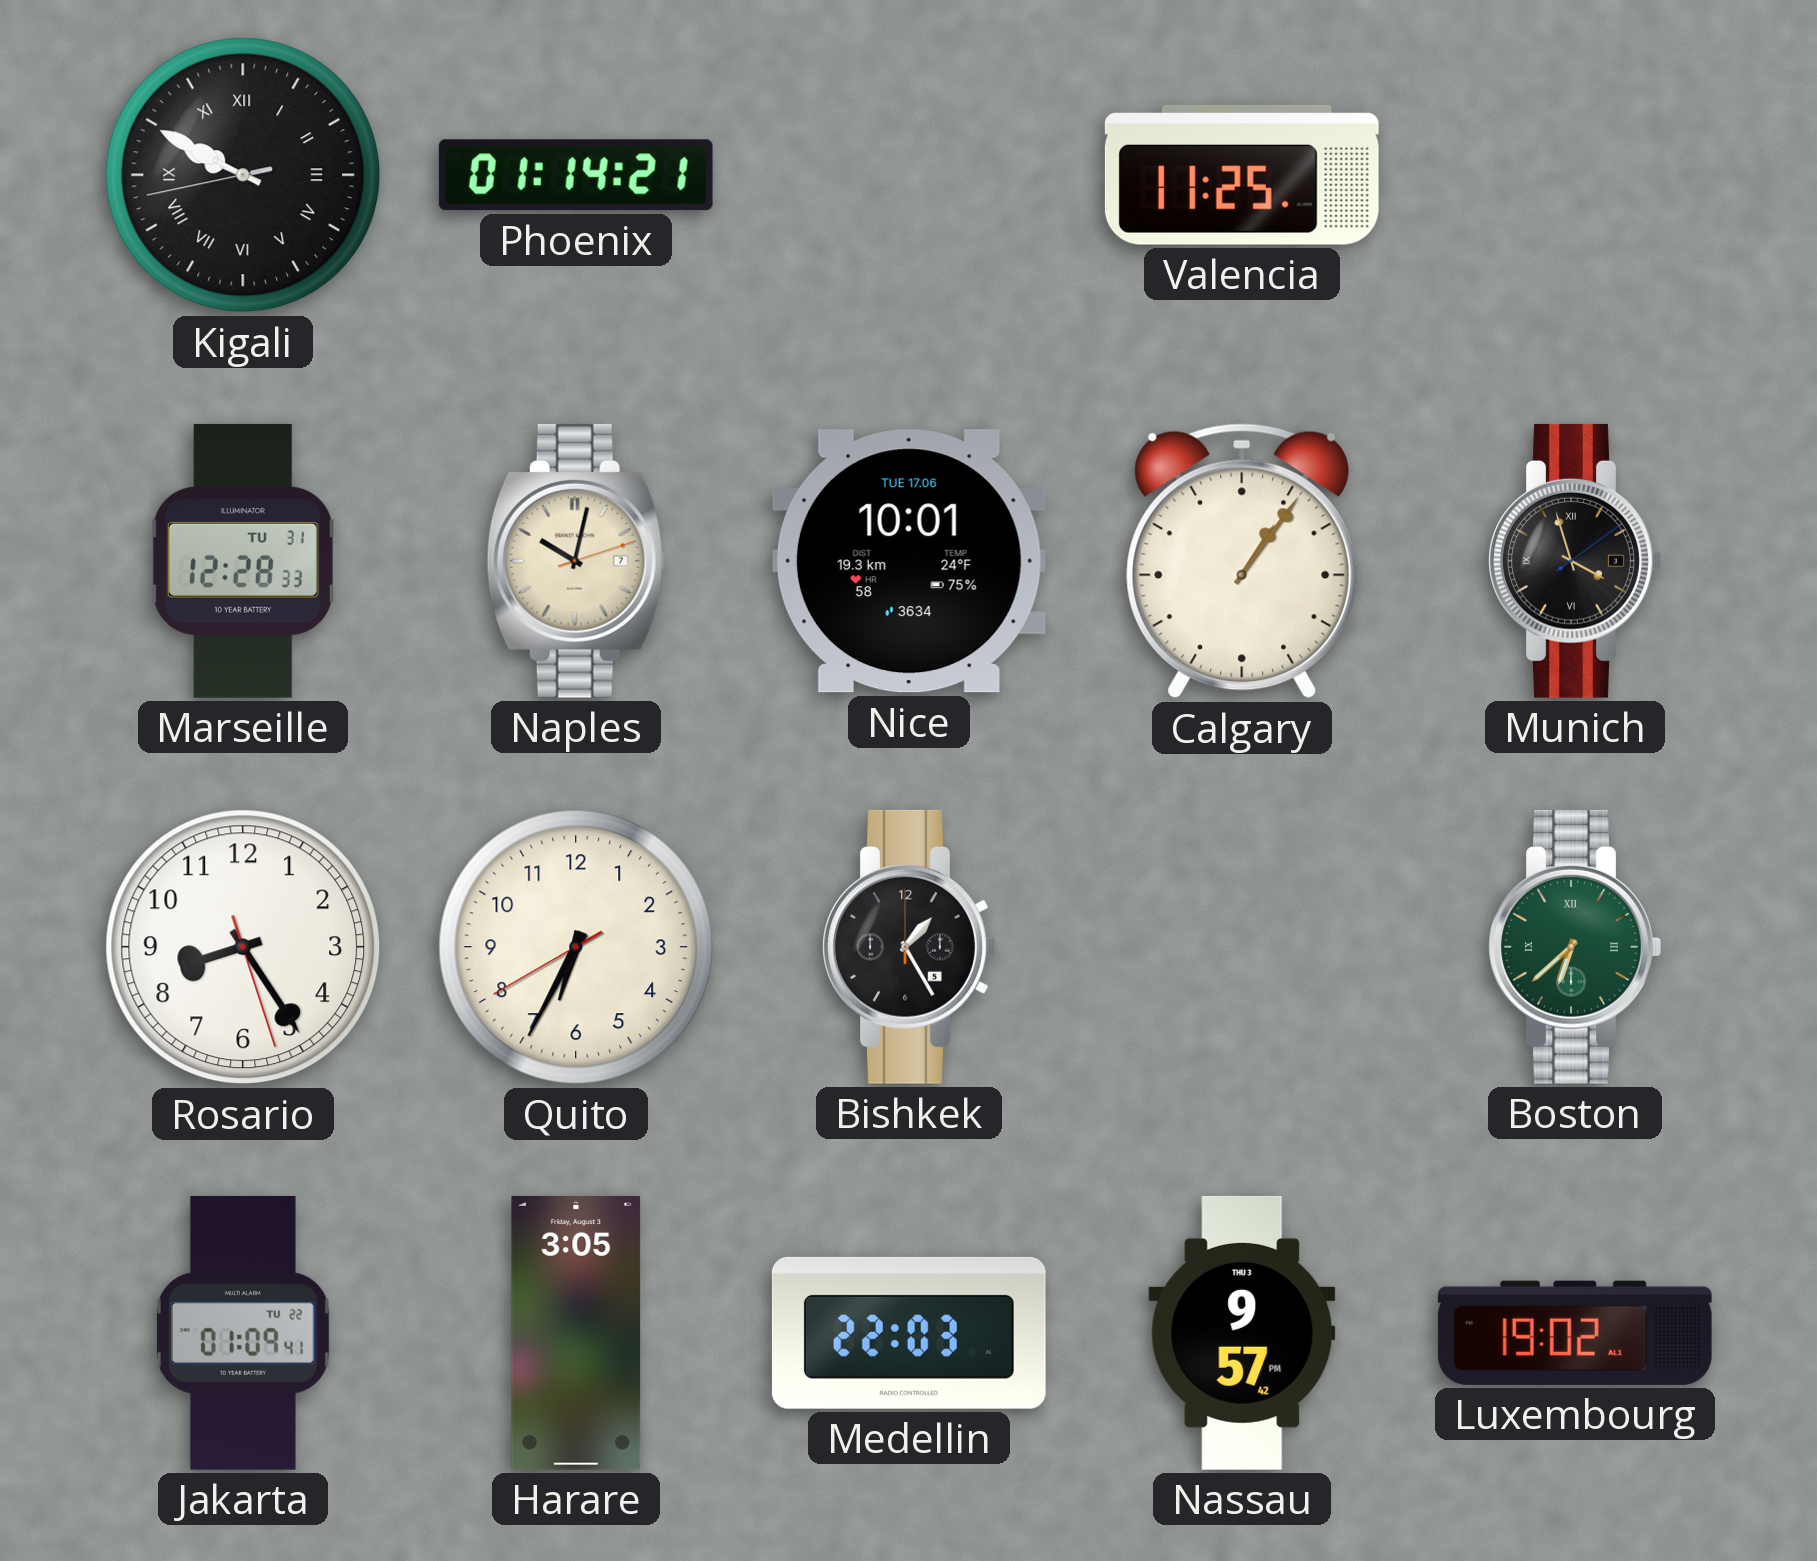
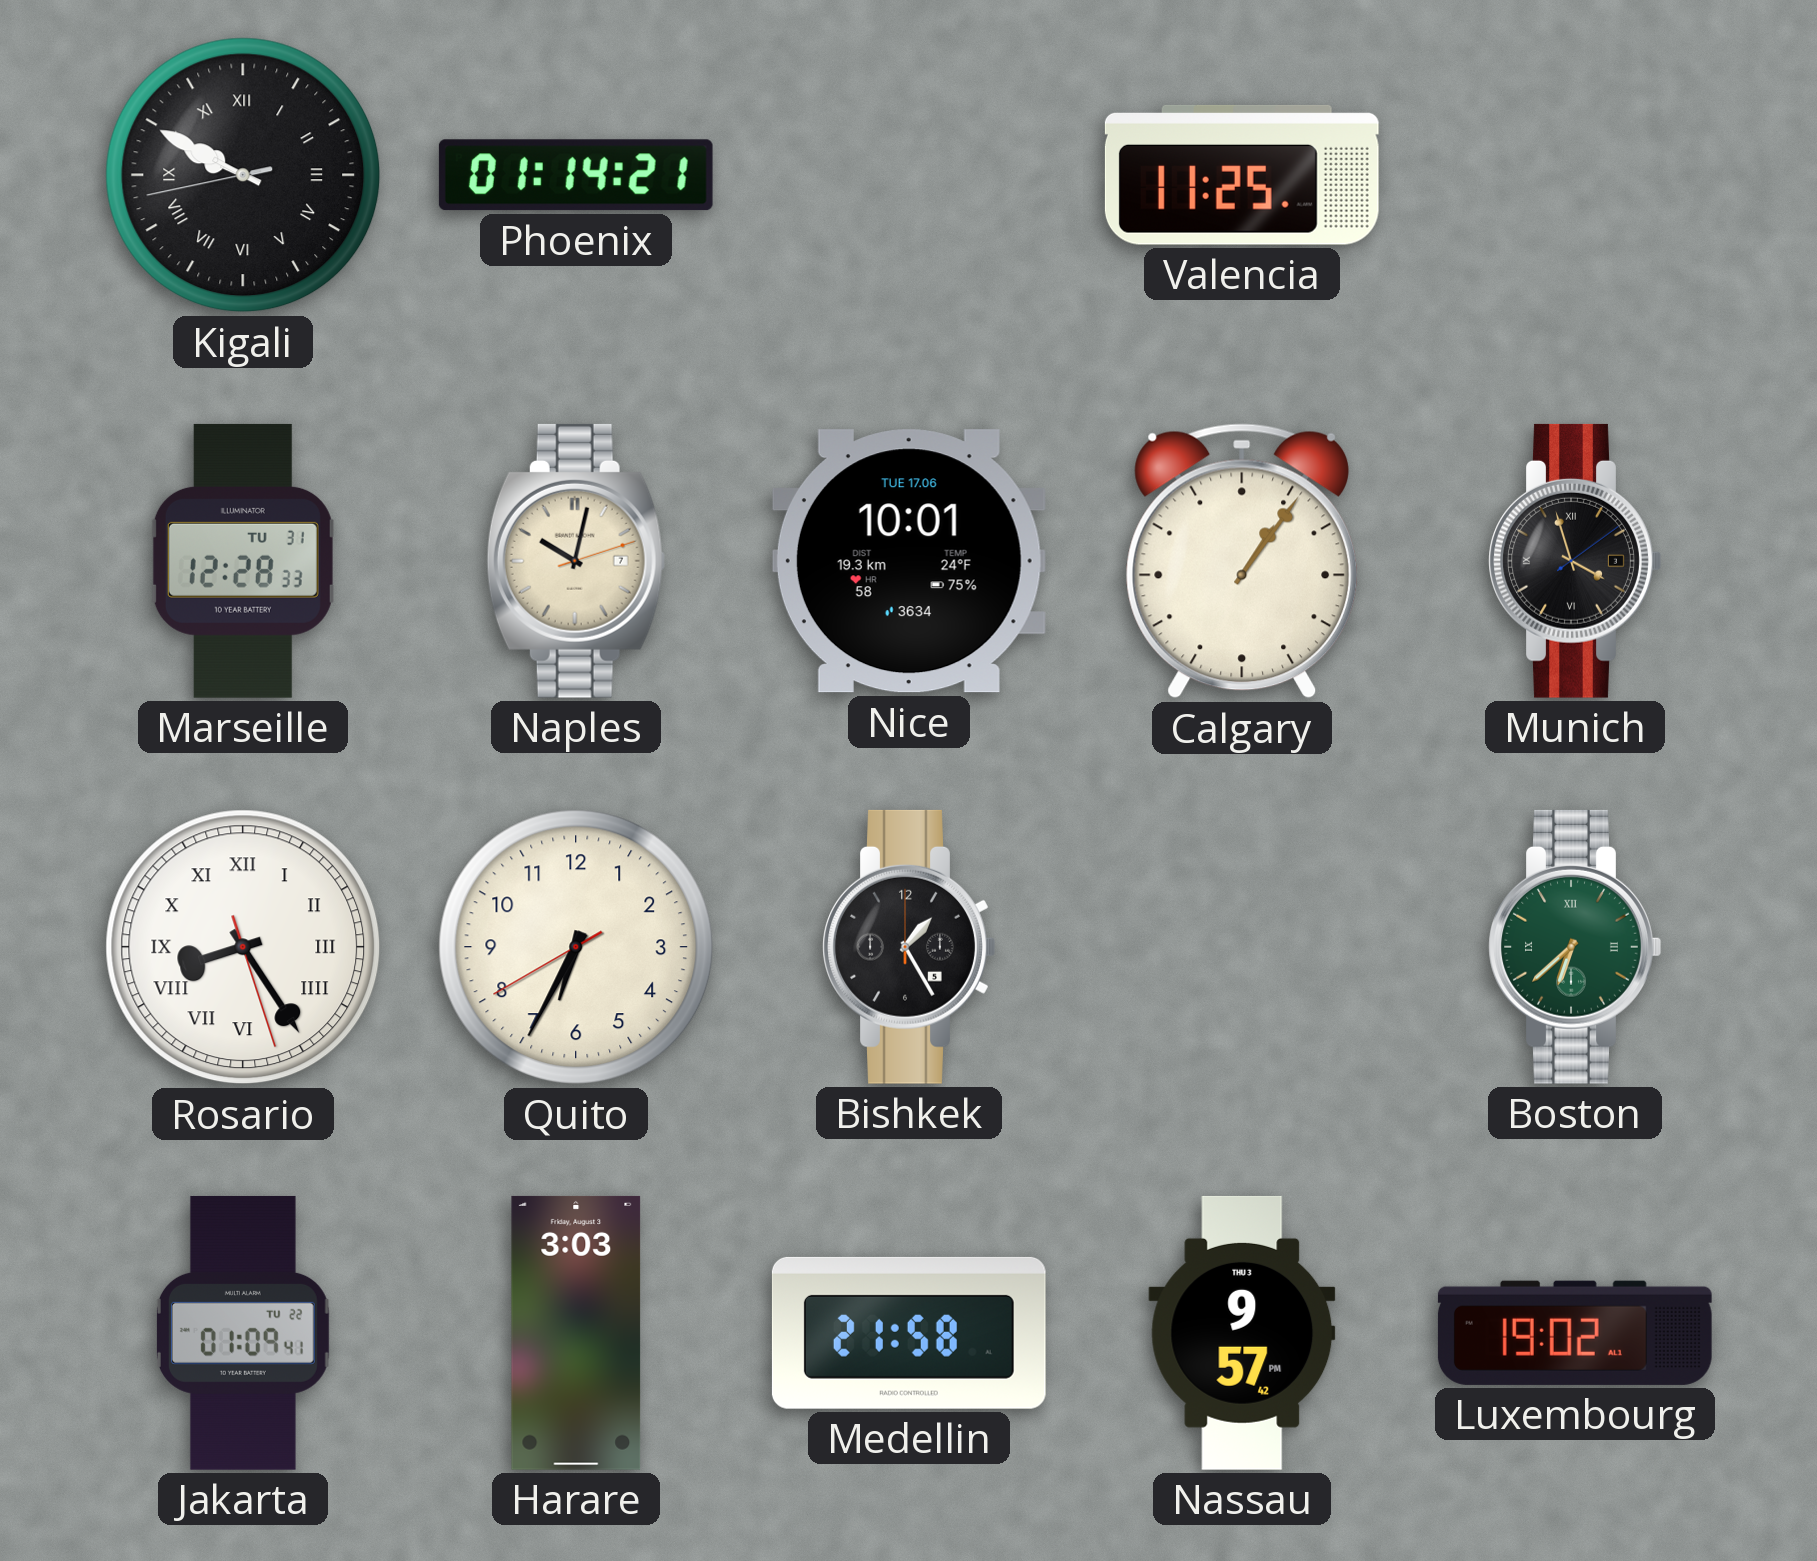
Rosario numerals: Arabic -> Roman (243, 947)
Harare: 3:05 -> 3:03 (576, 1333)
Medellin: 22:03 -> 21:58 (909, 1333)
